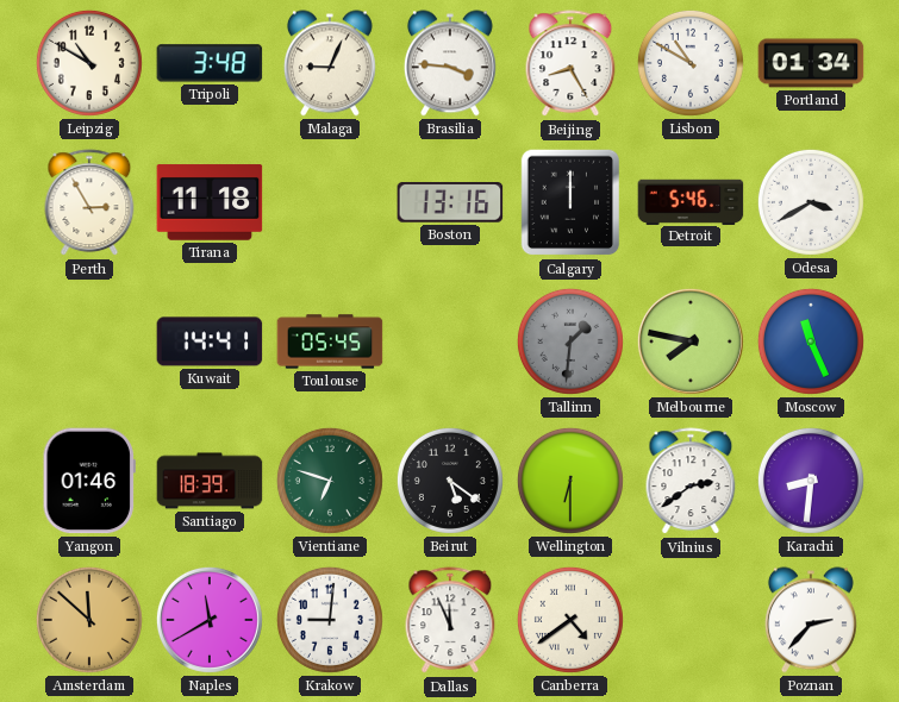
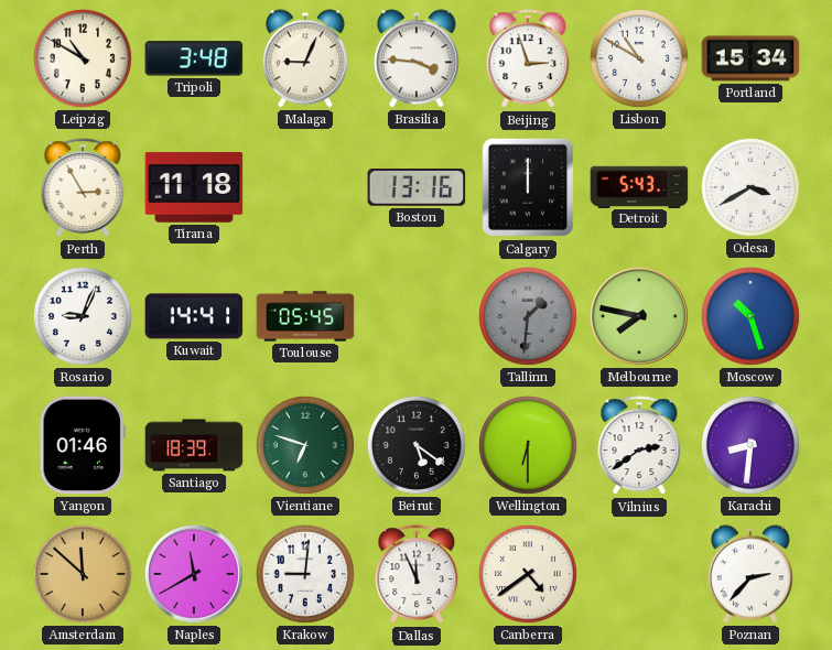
Beijing: 8:25 -> 2:57 (528, 59)
Portland: 01:34 -> 15:34 (750, 58)
Detroit: 5:46 -> 5:43 (639, 186)
Rosario: none -> 9:04 (83, 316)
Moscow: 11:26 -> 10:27 (750, 316)
